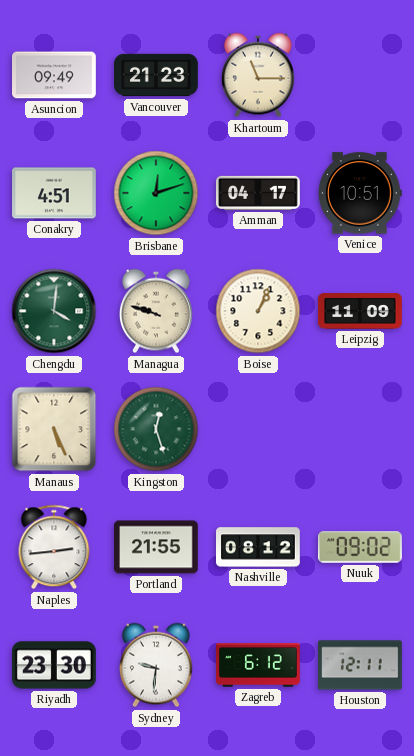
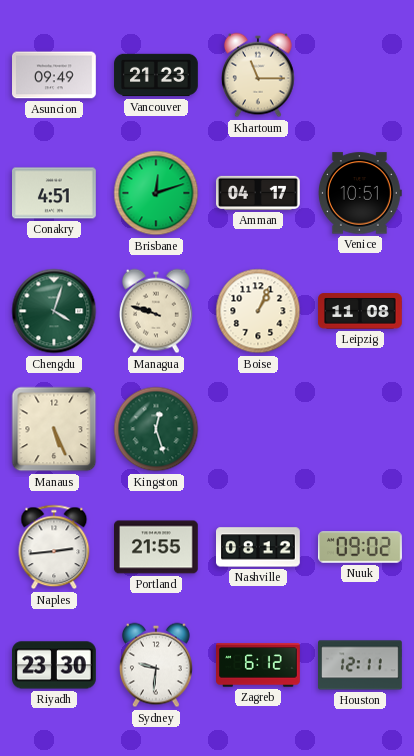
Chengdu: 4:01 -> 4:03 (54, 311)
Leipzig: 11:09 -> 11:08 (360, 311)
